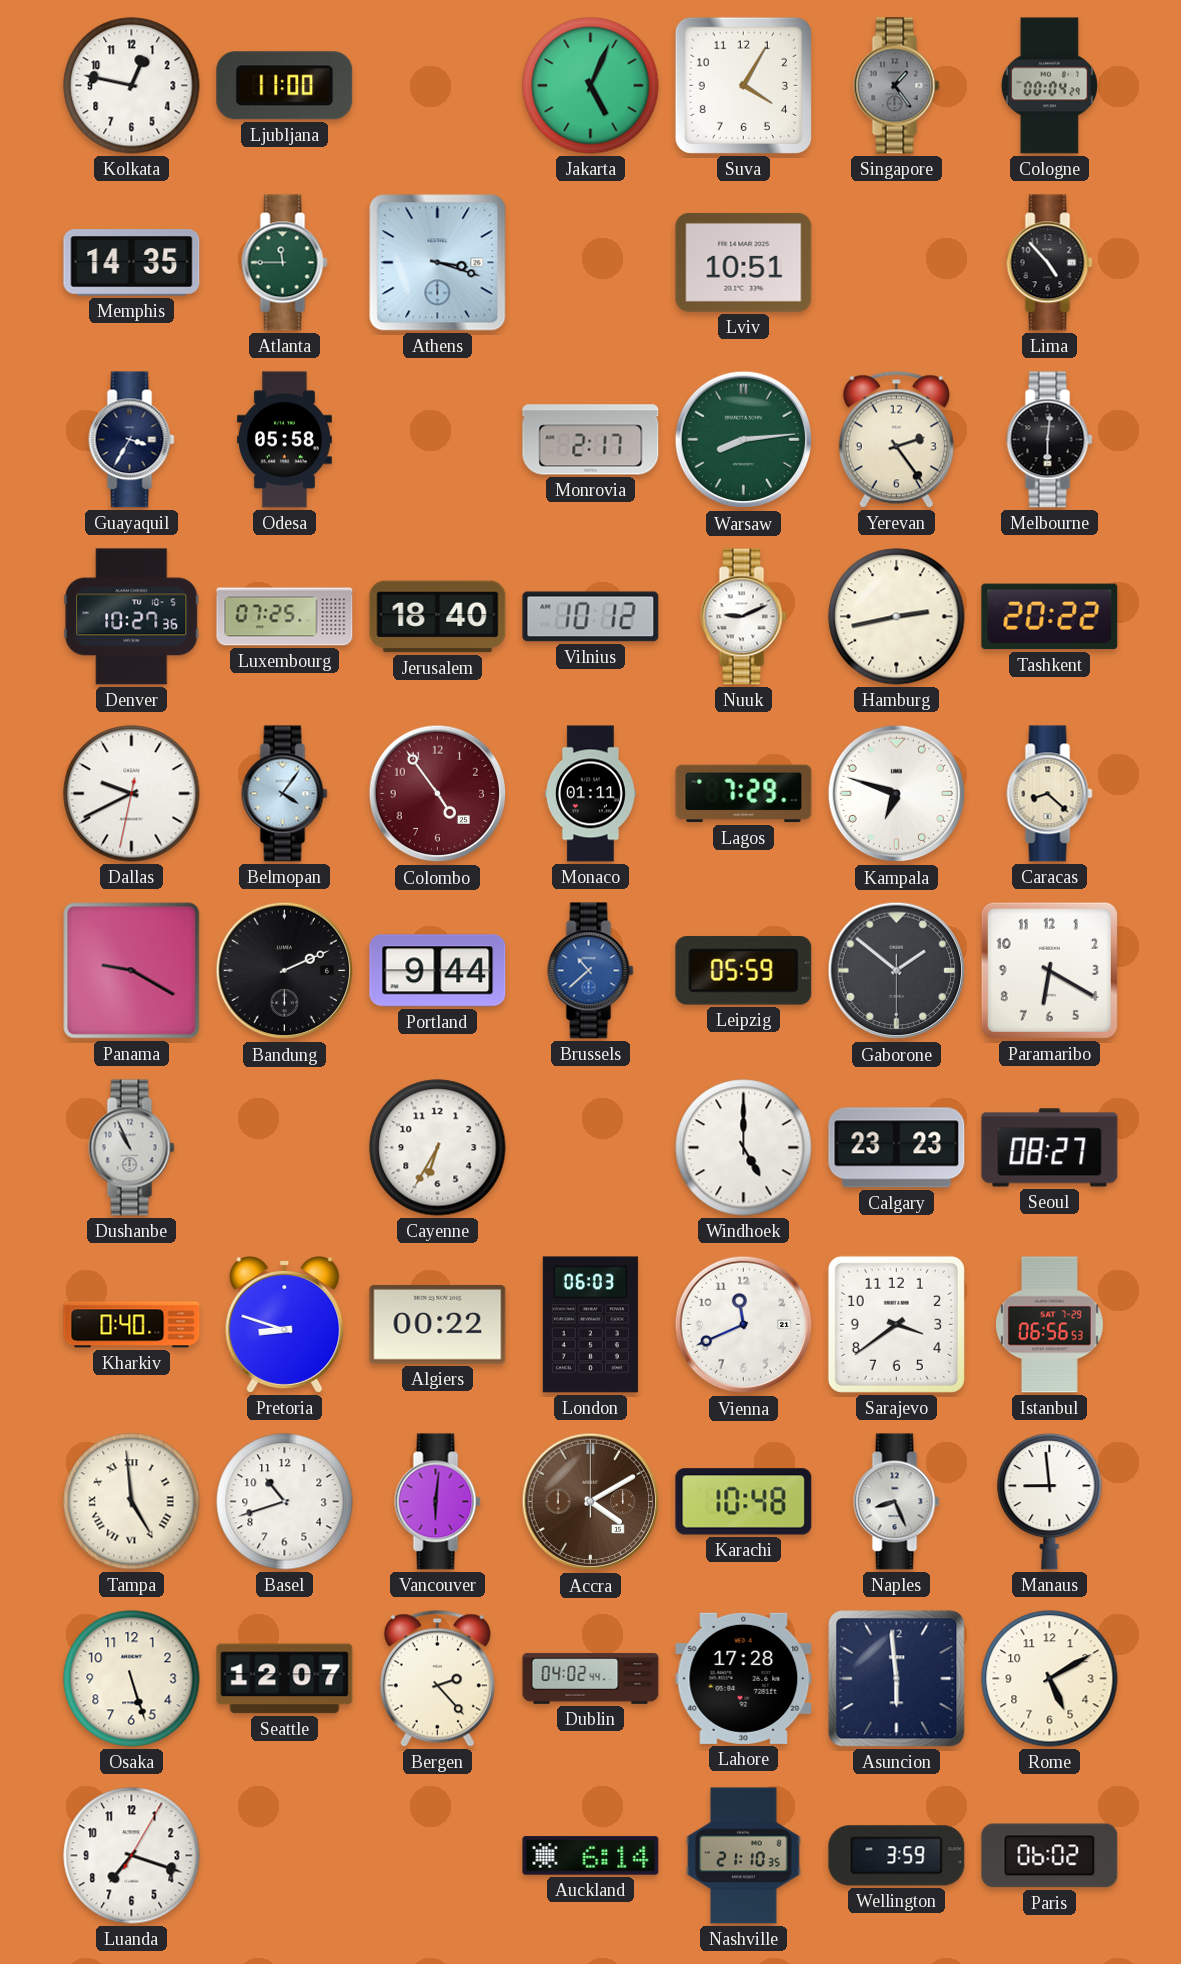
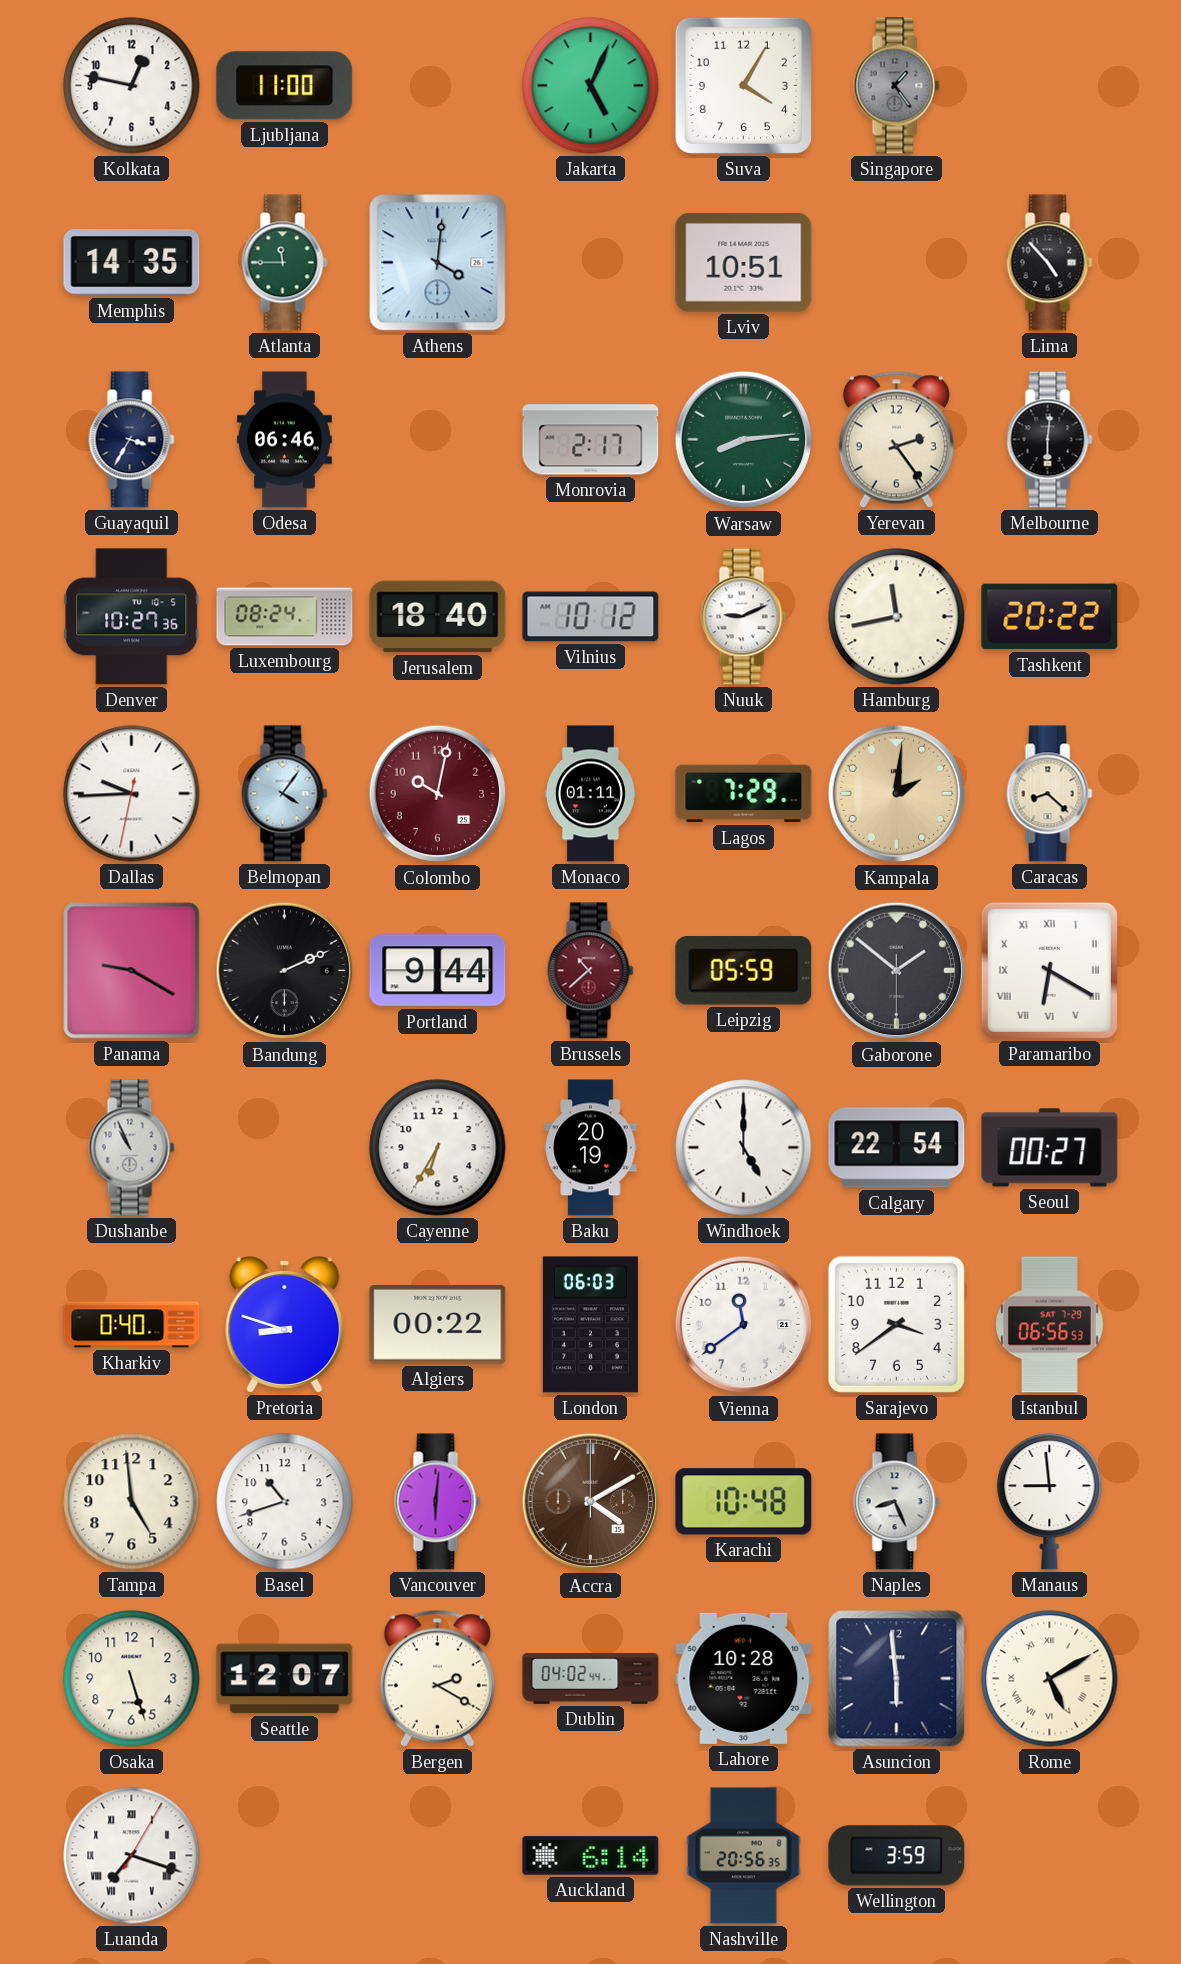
Cologne: 00:04 -> none (1049, 86)
Athens: 3:18 -> 4:01 (438, 263)
Odesa: 05:58 -> 06:46 (284, 440)
Luxembourg: 07:25 -> 08:24 (285, 617)
Hamburg: 2:43 -> 11:43 (897, 617)
Dallas: 9:40 -> 9:44 (132, 794)
Colombo: 4:54 -> 10:02 (438, 794)
Kampala: 6:48 -> 2:01 (897, 794)
Kampala dial: white -> champagne (897, 794)
Brussels dial: blue -> burgundy (591, 971)
Paramaribo numerals: Arabic -> Roman (1049, 970)
Baku: none -> 20:19 (591, 1148)
Calgary: 23:23 -> 22:54 (897, 1148)
Seoul: 08:27 -> 00:27 (1050, 1148)
Vienna: 11:41 -> 11:39 (744, 1325)
Tampa numerals: Roman -> Arabic (132, 1502)
Bergen: 2:23 -> 2:20 (437, 1678)
Lahore: 17:28 -> 10:28 (744, 1678)
Rome numerals: Arabic -> Roman (1050, 1679)
Luanda numerals: Arabic -> Roman (132, 1856)
Nashville: 21:10 -> 20:56 (744, 1856)
Paris: 06:02 -> none (1050, 1856)
